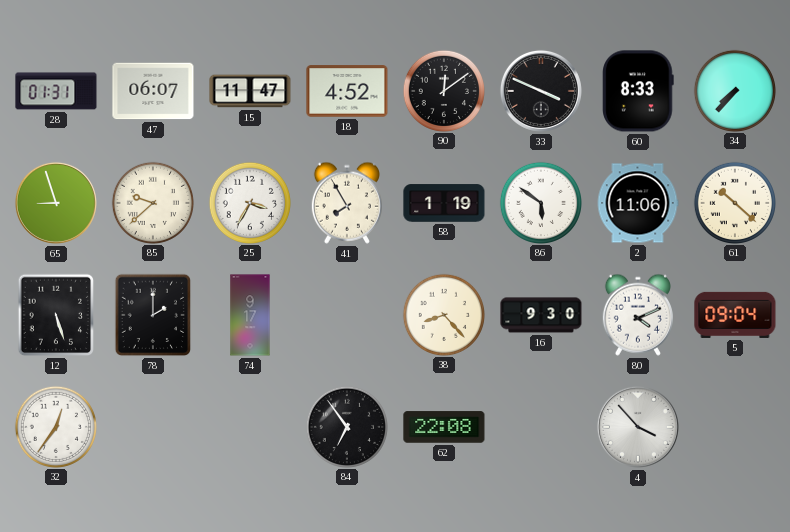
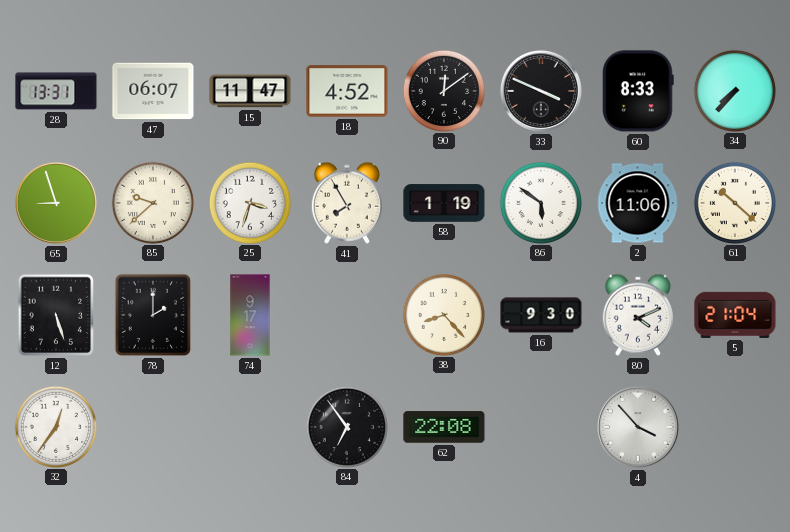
28: 01:31 -> 13:31 (56, 91)
25: 3:35 -> 3:33 (249, 202)
5: 09:04 -> 21:04 (735, 315)
